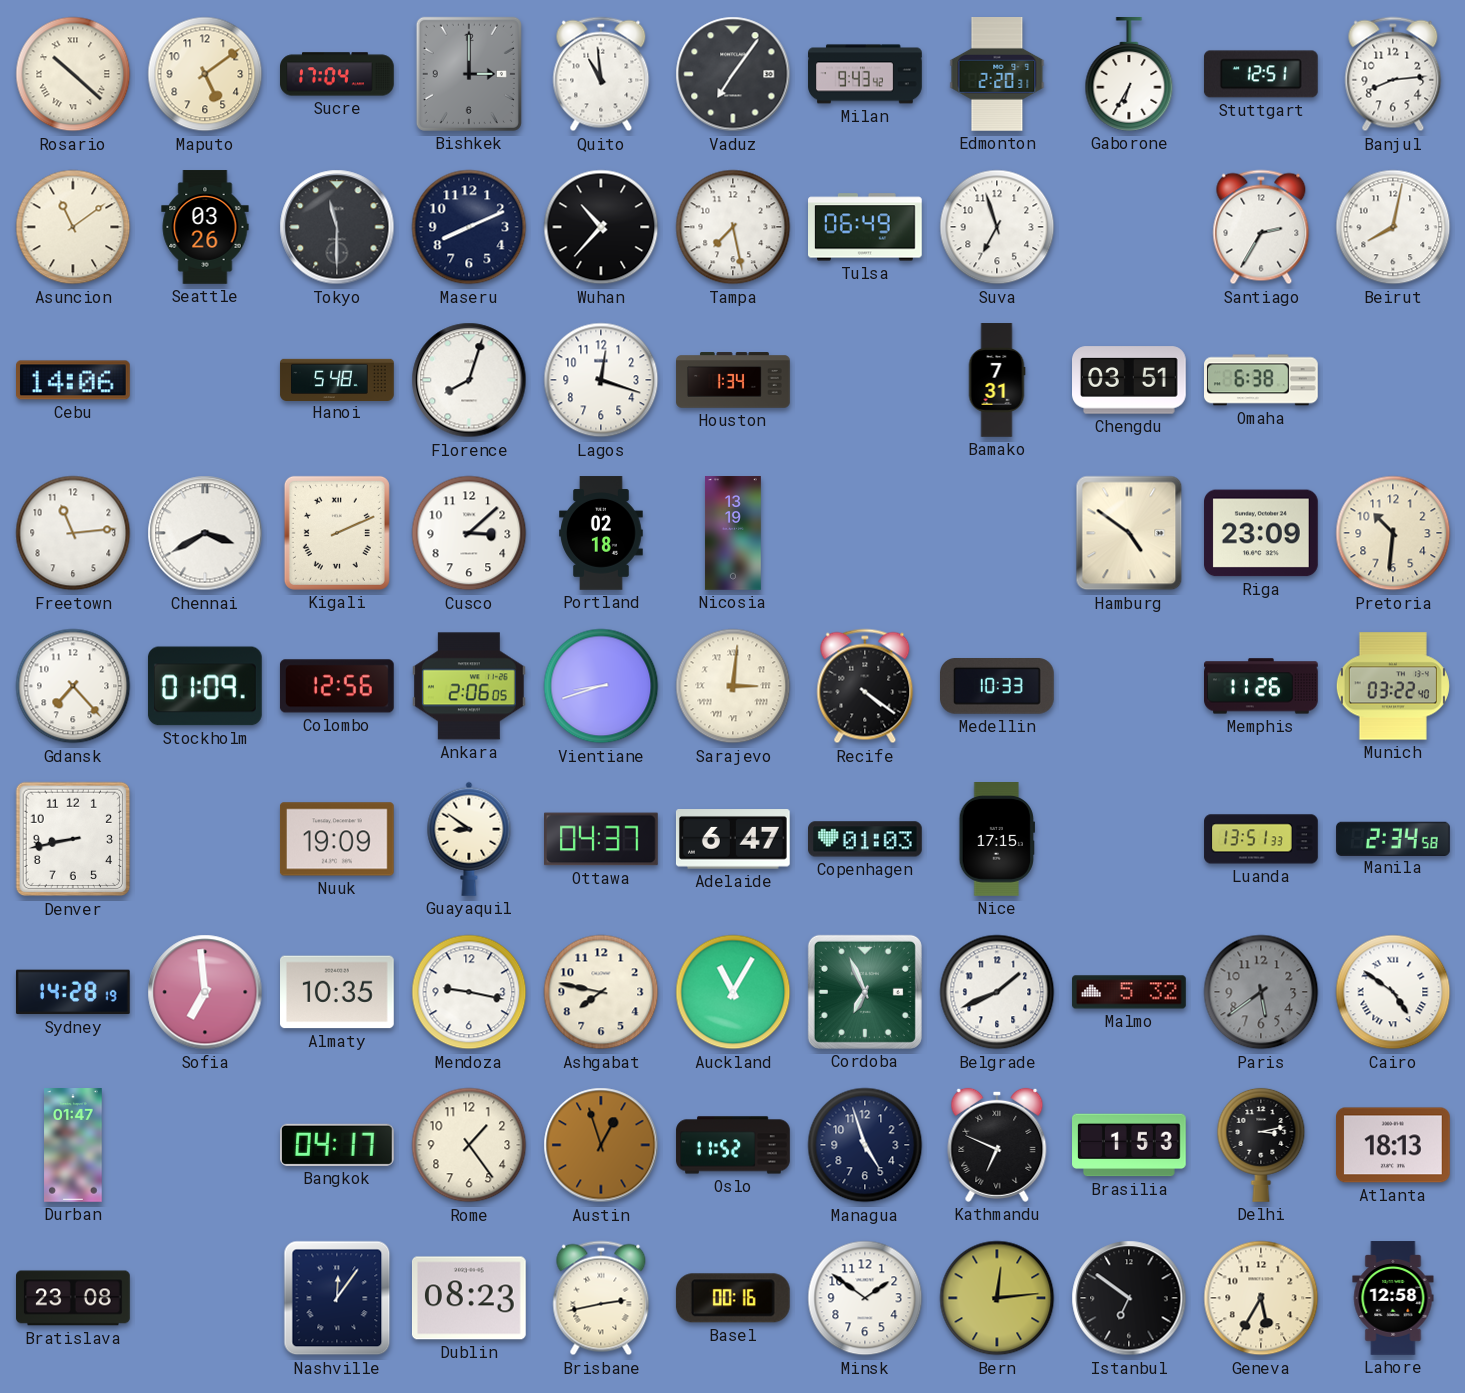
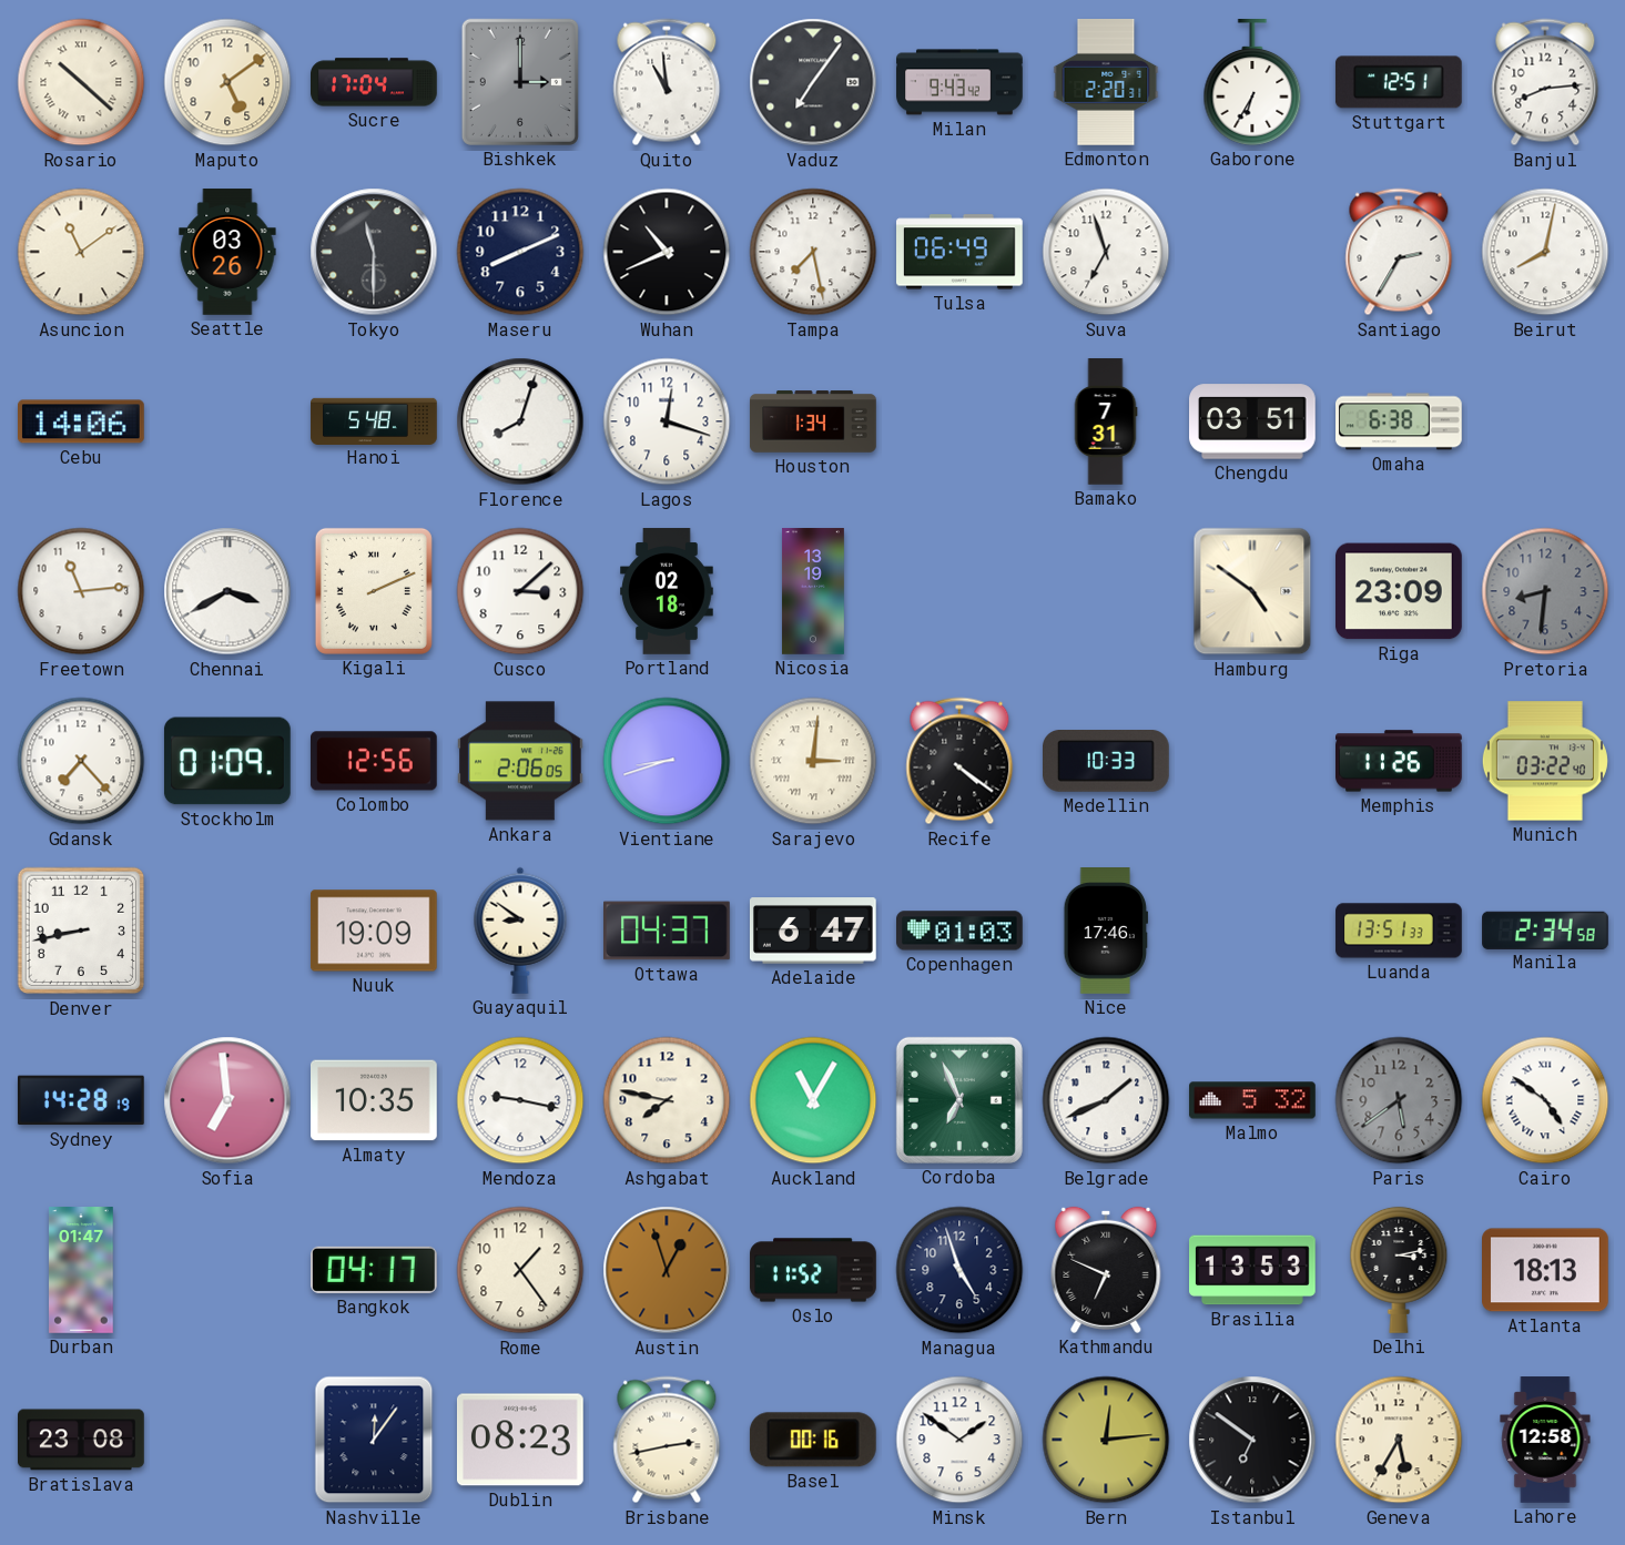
Wuhan: 10:37 -> 10:41 (667, 252)
Pretoria: 10:31 -> 8:31 (1545, 591)
Pretoria dial: cream -> grey (1545, 591)
Nice: 17:15 -> 17:46 (1105, 931)
Brasilia: 1:53 -> 13:53 (1253, 1270)
